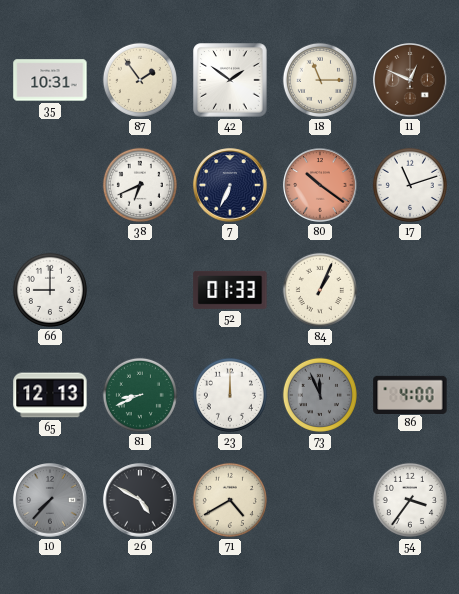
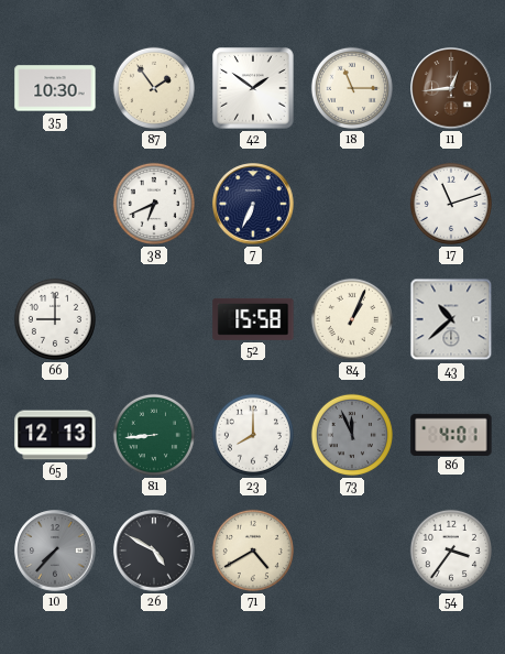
35: 10:31 -> 10:30 (55, 88)
11: 12:49 -> 12:44 (451, 88)
80: 10:21 -> none (320, 185)
52: 01:33 -> 15:58 (253, 319)
43: none -> 10:38 (451, 319)
81: 8:41 -> 8:44 (154, 435)
23: 12:00 -> 8:00 (253, 435)
86: 4:00 -> 4:01 (451, 434)
